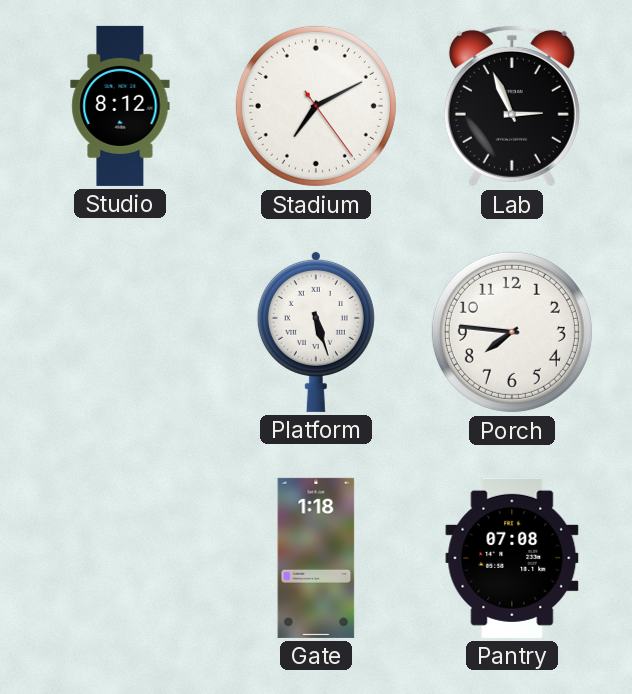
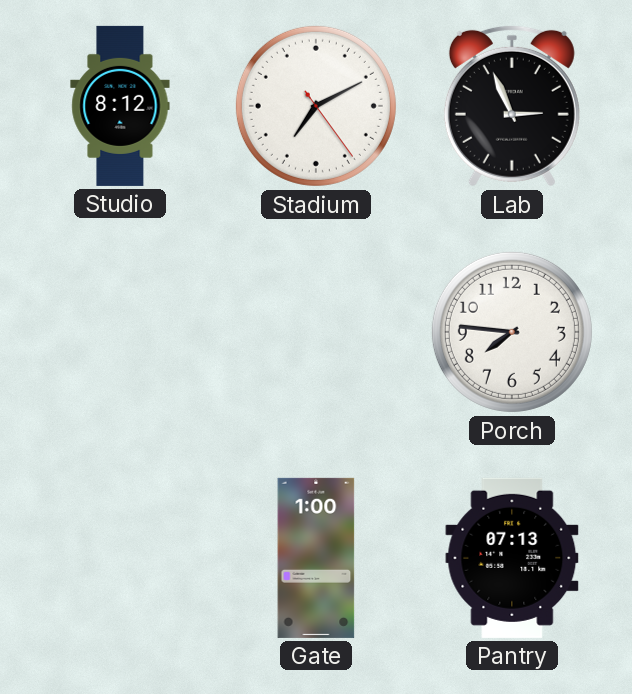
Platform: 5:27 -> none (316, 331)
Gate: 1:18 -> 1:00 (316, 558)
Pantry: 07:08 -> 07:13 (512, 558)
